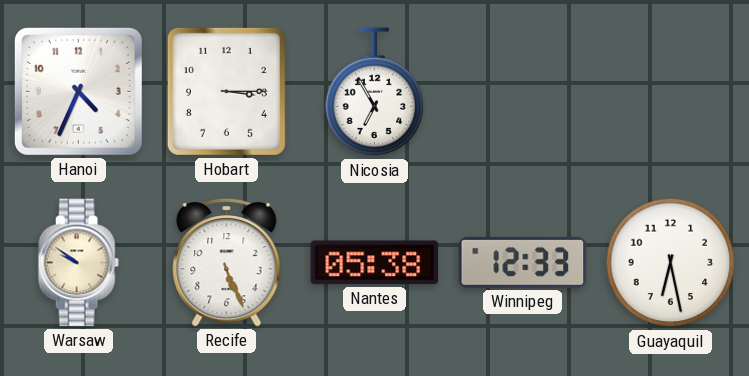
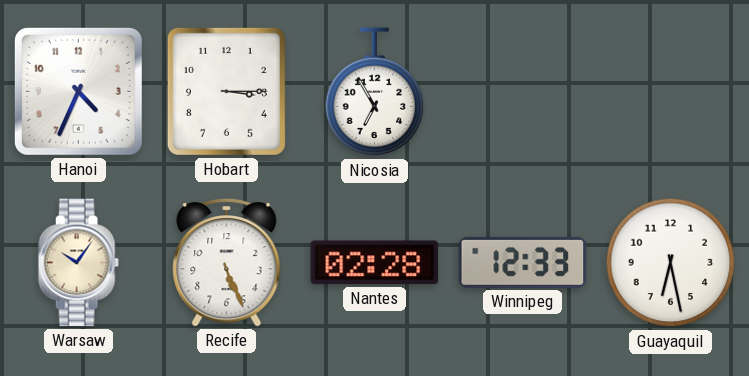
Warsaw: 9:51 -> 10:06 (78, 263)
Nantes: 05:38 -> 02:28 (375, 263)
